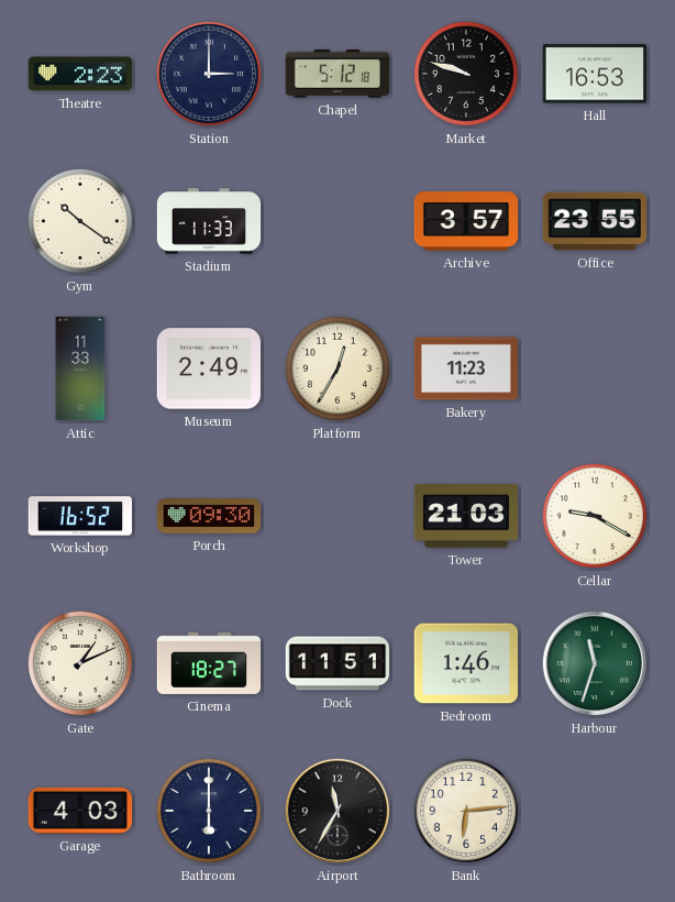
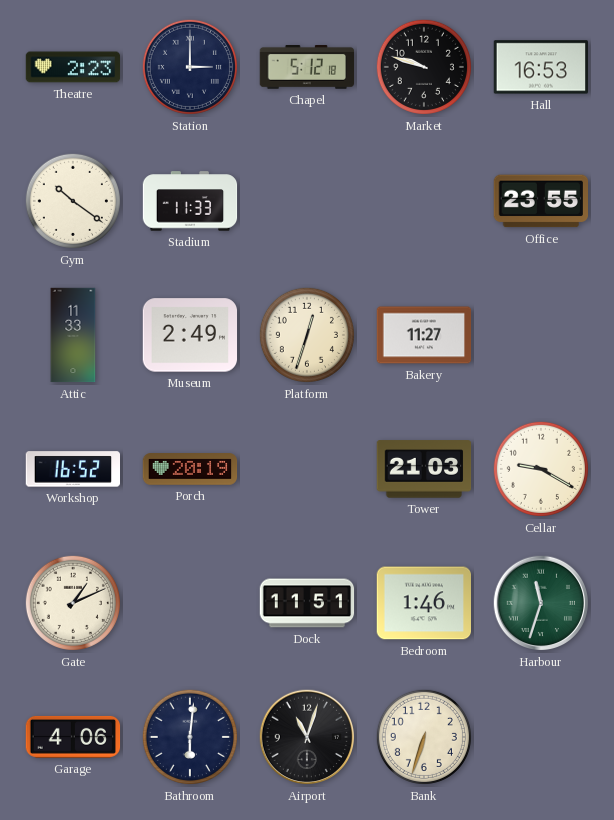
Archive: 3:57 -> none (466, 221)
Platform: 12:35 -> 12:33 (307, 335)
Bakery: 11:23 -> 11:27 (424, 335)
Porch: 09:30 -> 20:19 (190, 469)
Cinema: 18:27 -> none (209, 663)
Garage: 4:03 -> 4:06 (73, 737)
Bathroom: 6:00 -> 6:01 (190, 737)
Airport: 11:35 -> 11:03 (307, 737)
Bank: 6:14 -> 6:33 (424, 737)
